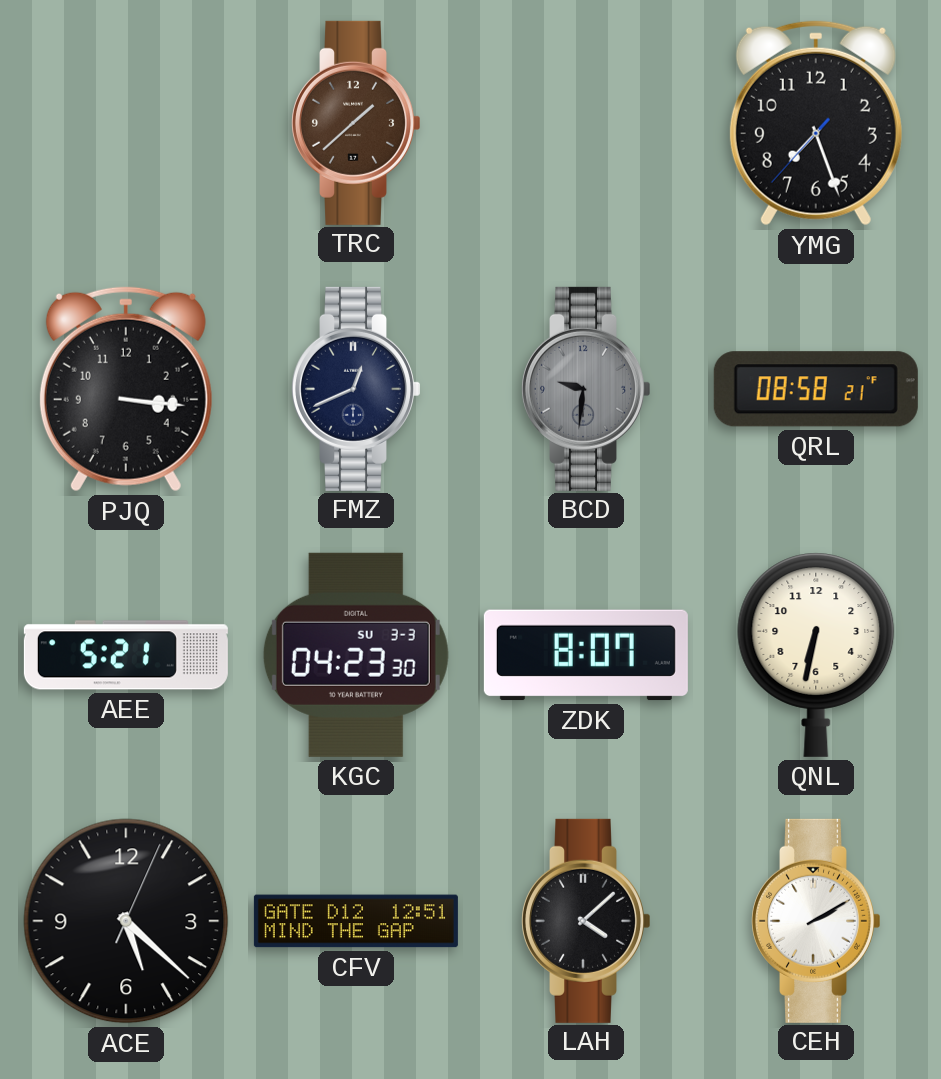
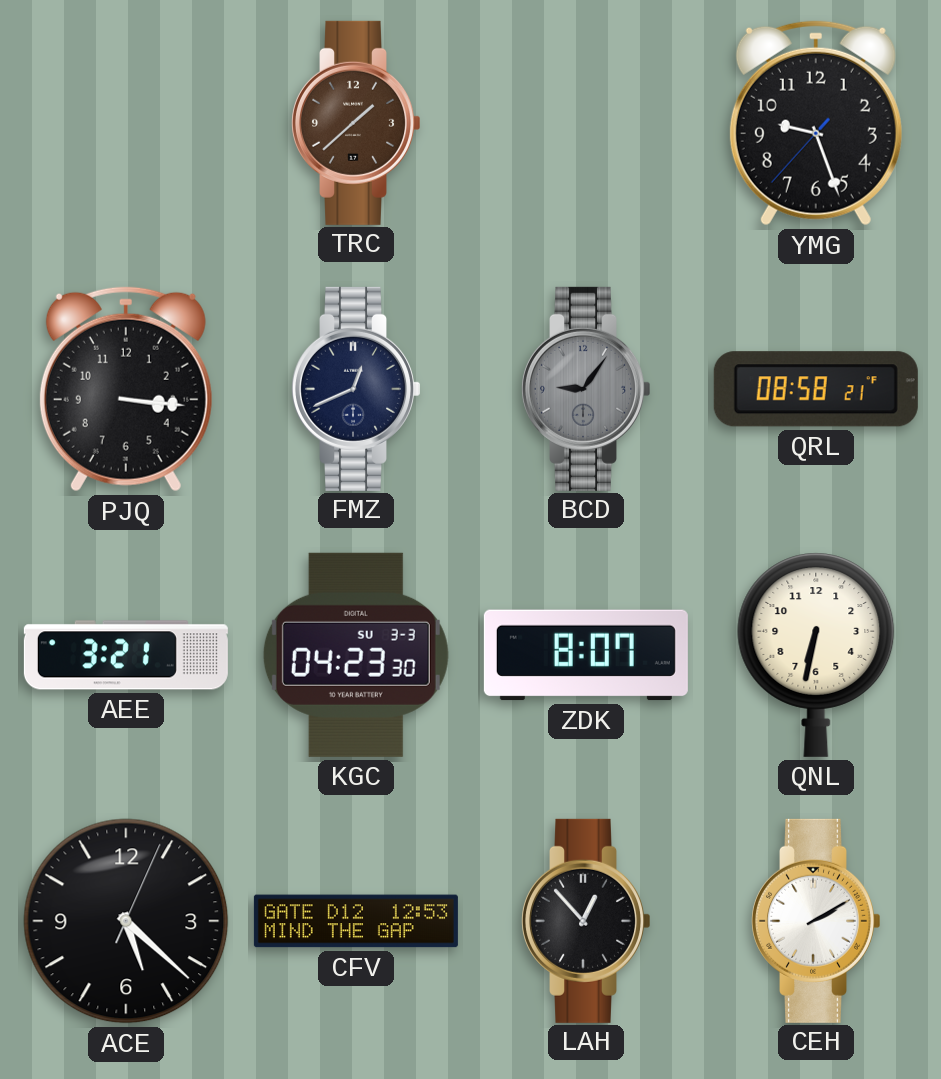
YMG: 7:26 -> 9:26 (816, 123)
BCD: 9:31 -> 9:06 (586, 389)
AEE: 5:21 -> 3:21 (126, 655)
CFV: 12:51 -> 12:53 (356, 921)
LAH: 4:08 -> 12:53 (586, 921)
